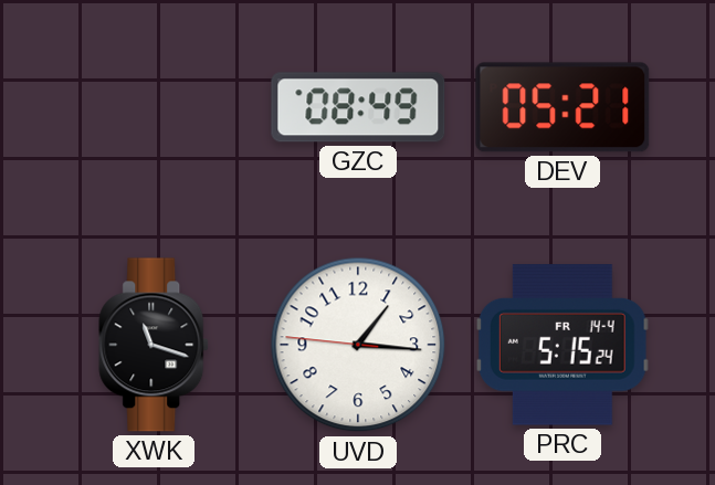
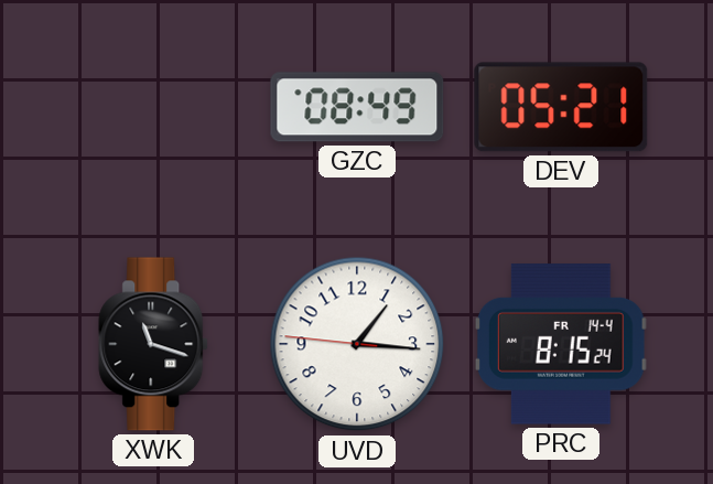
PRC: 5:15 -> 8:15 (561, 344)
